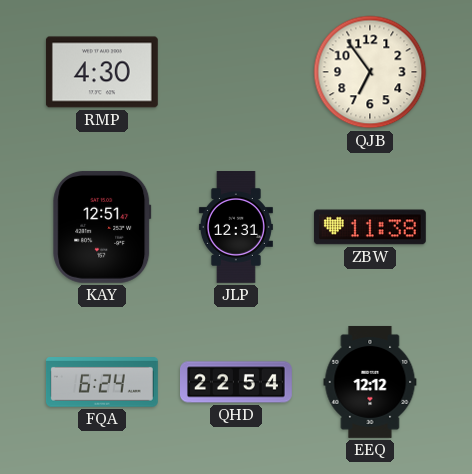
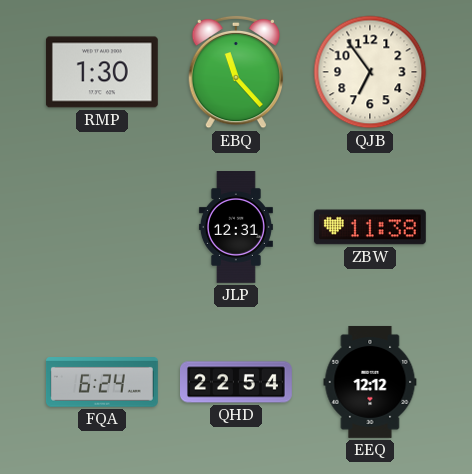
RMP: 4:30 -> 1:30 (102, 72)
EBQ: none -> 11:23 (235, 72)
KAY: 12:51 -> none (102, 227)
